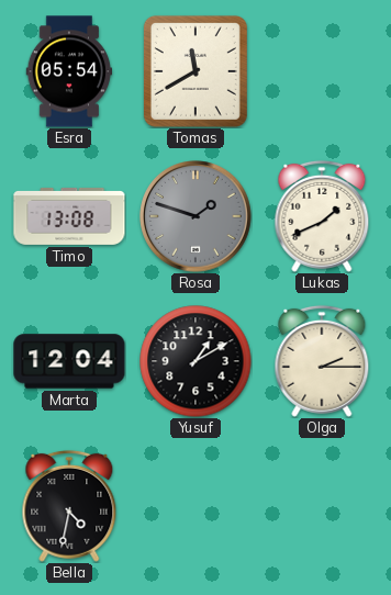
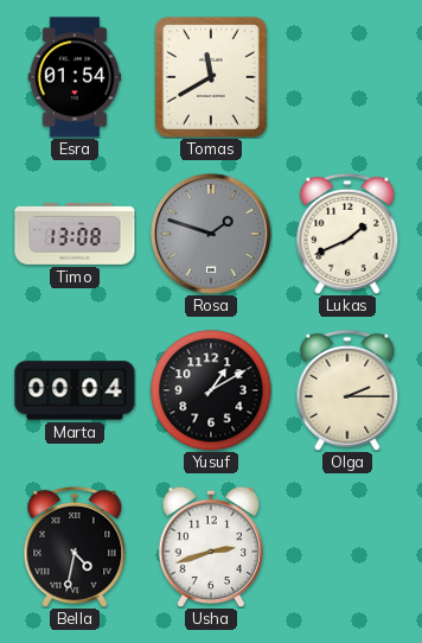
Esra: 05:54 -> 01:54 (75, 77)
Marta: 12:04 -> 00:04 (75, 390)
Usha: none -> 2:42 (211, 547)
